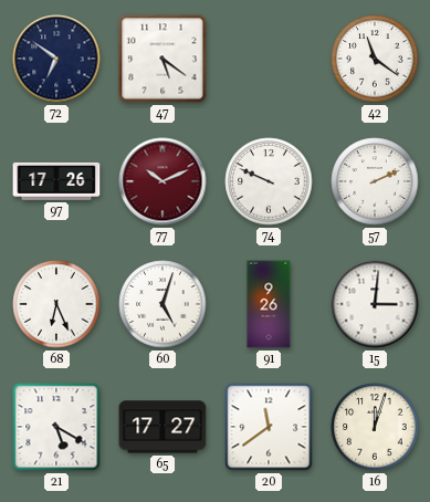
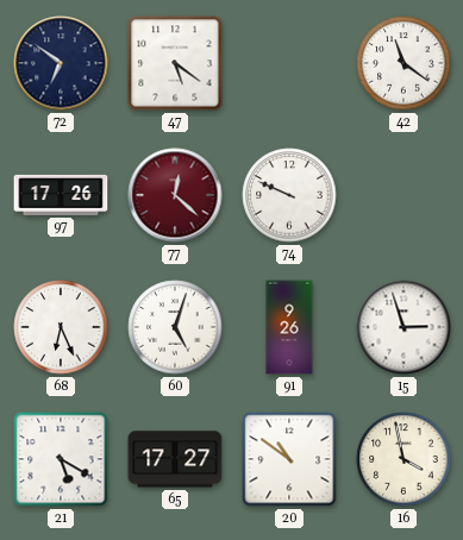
77: 10:11 -> 12:22 (175, 195)
57: 2:11 -> none (375, 181)
15: 3:01 -> 2:57 (403, 327)
20: 11:39 -> 10:51 (289, 459)
16: 12:03 -> 3:58 (403, 459)
